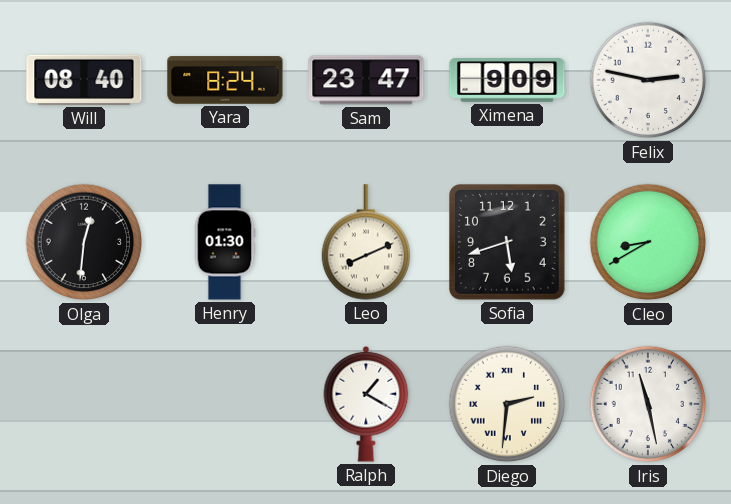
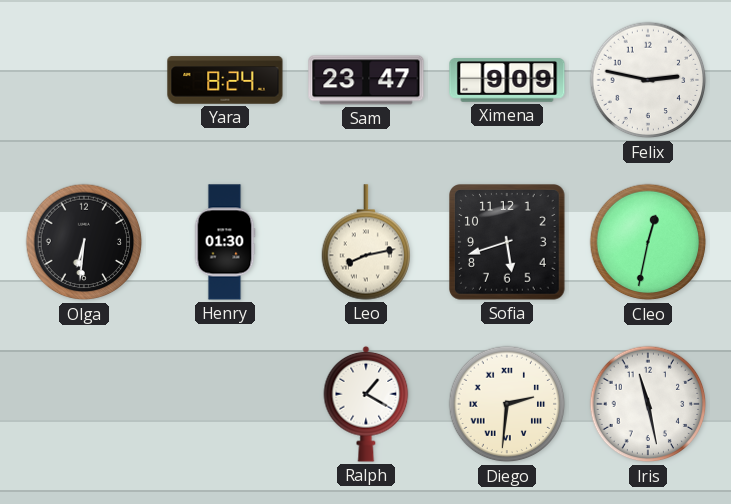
Will: 08:40 -> none (84, 80)
Olga: 12:31 -> 6:31 (84, 242)
Leo: 8:11 -> 8:13 (366, 242)
Cleo: 8:40 -> 12:32 (648, 242)
